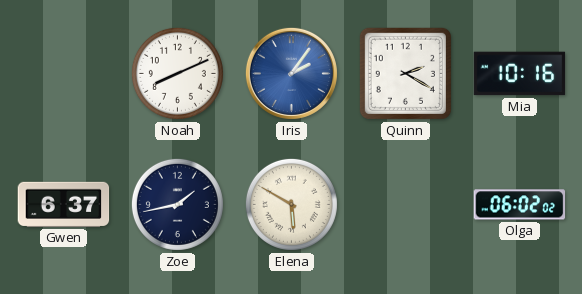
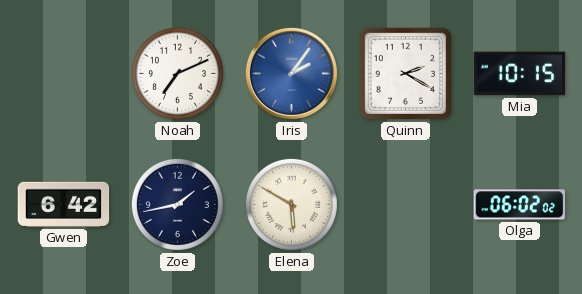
Noah: 8:11 -> 7:11 (177, 73)
Mia: 10:16 -> 10:15 (520, 74)
Gwen: 6:37 -> 6:42 (64, 204)
